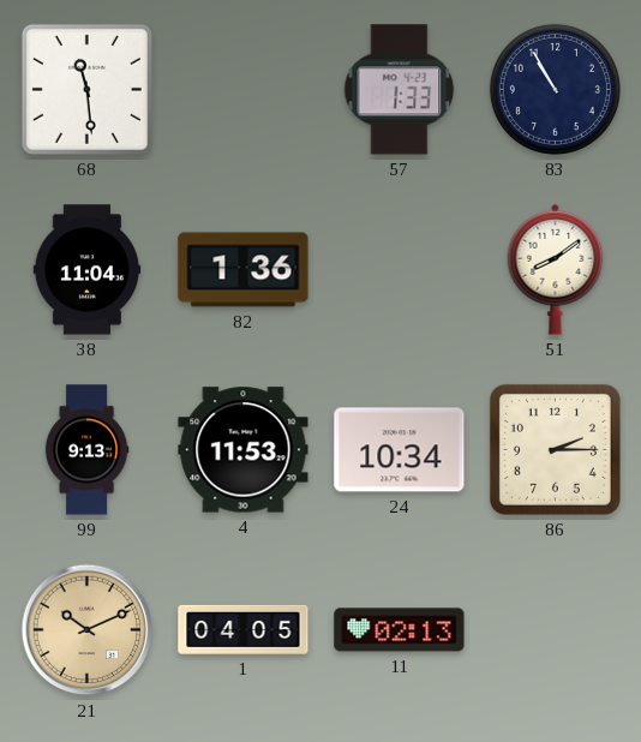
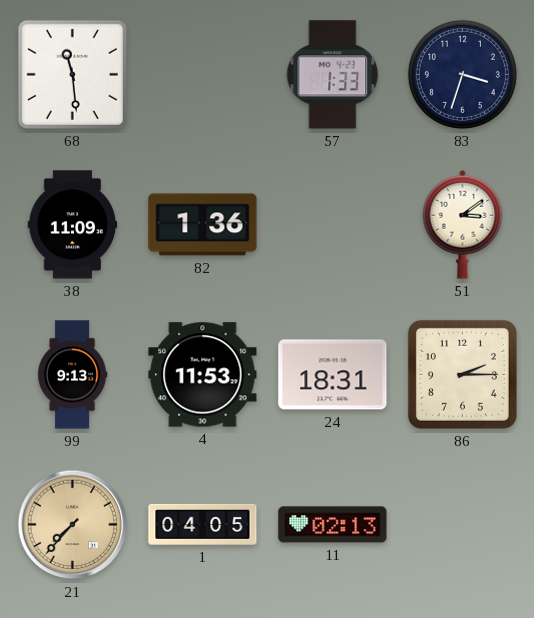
83: 10:55 -> 3:33 (462, 74)
38: 11:04 -> 11:09 (73, 225)
51: 8:09 -> 3:09 (463, 224)
24: 10:34 -> 18:31 (333, 375)
21: 10:11 -> 7:37 (73, 525)
